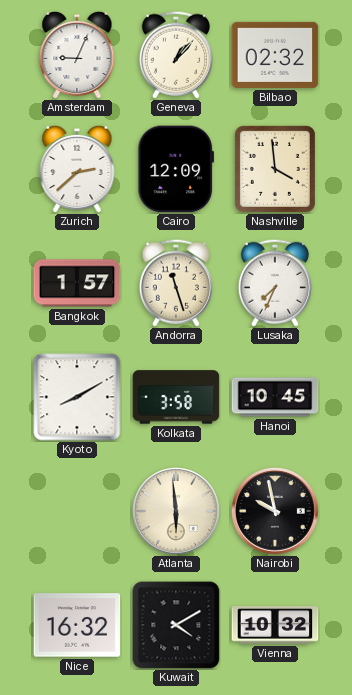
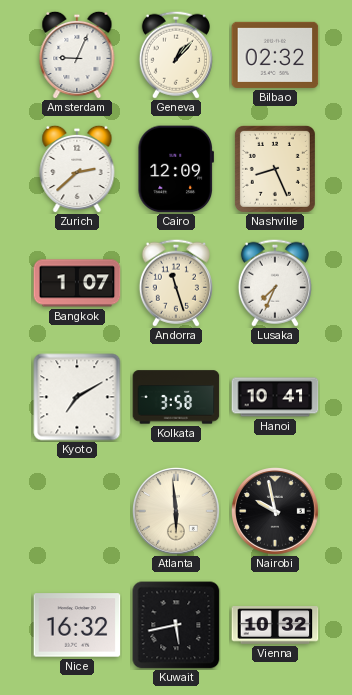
Nashville: 3:59 -> 8:26 (275, 169)
Bangkok: 1:57 -> 1:07 (77, 283)
Kyoto: 8:10 -> 7:10 (77, 397)
Hanoi: 10:45 -> 10:41 (275, 397)
Kuwait: 4:10 -> 5:43 (176, 625)
